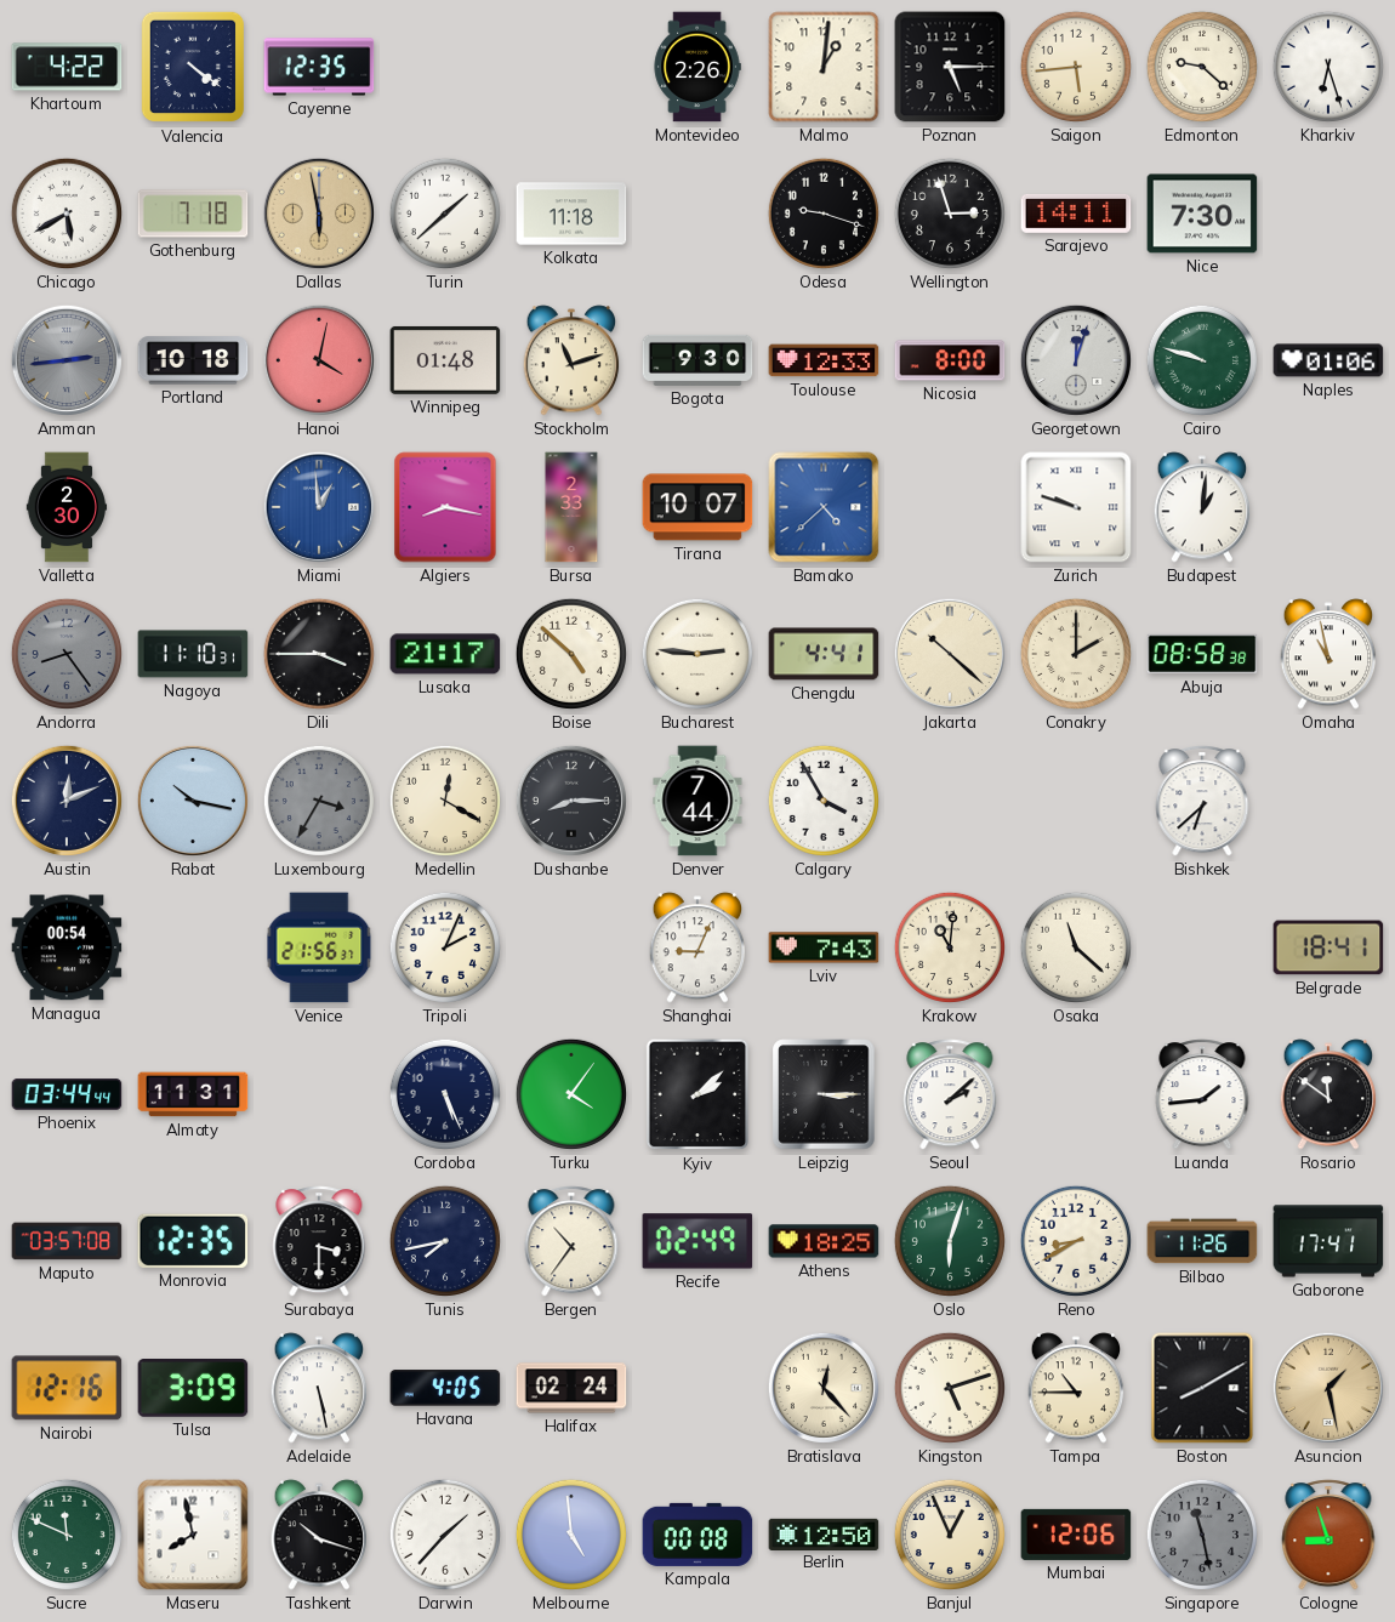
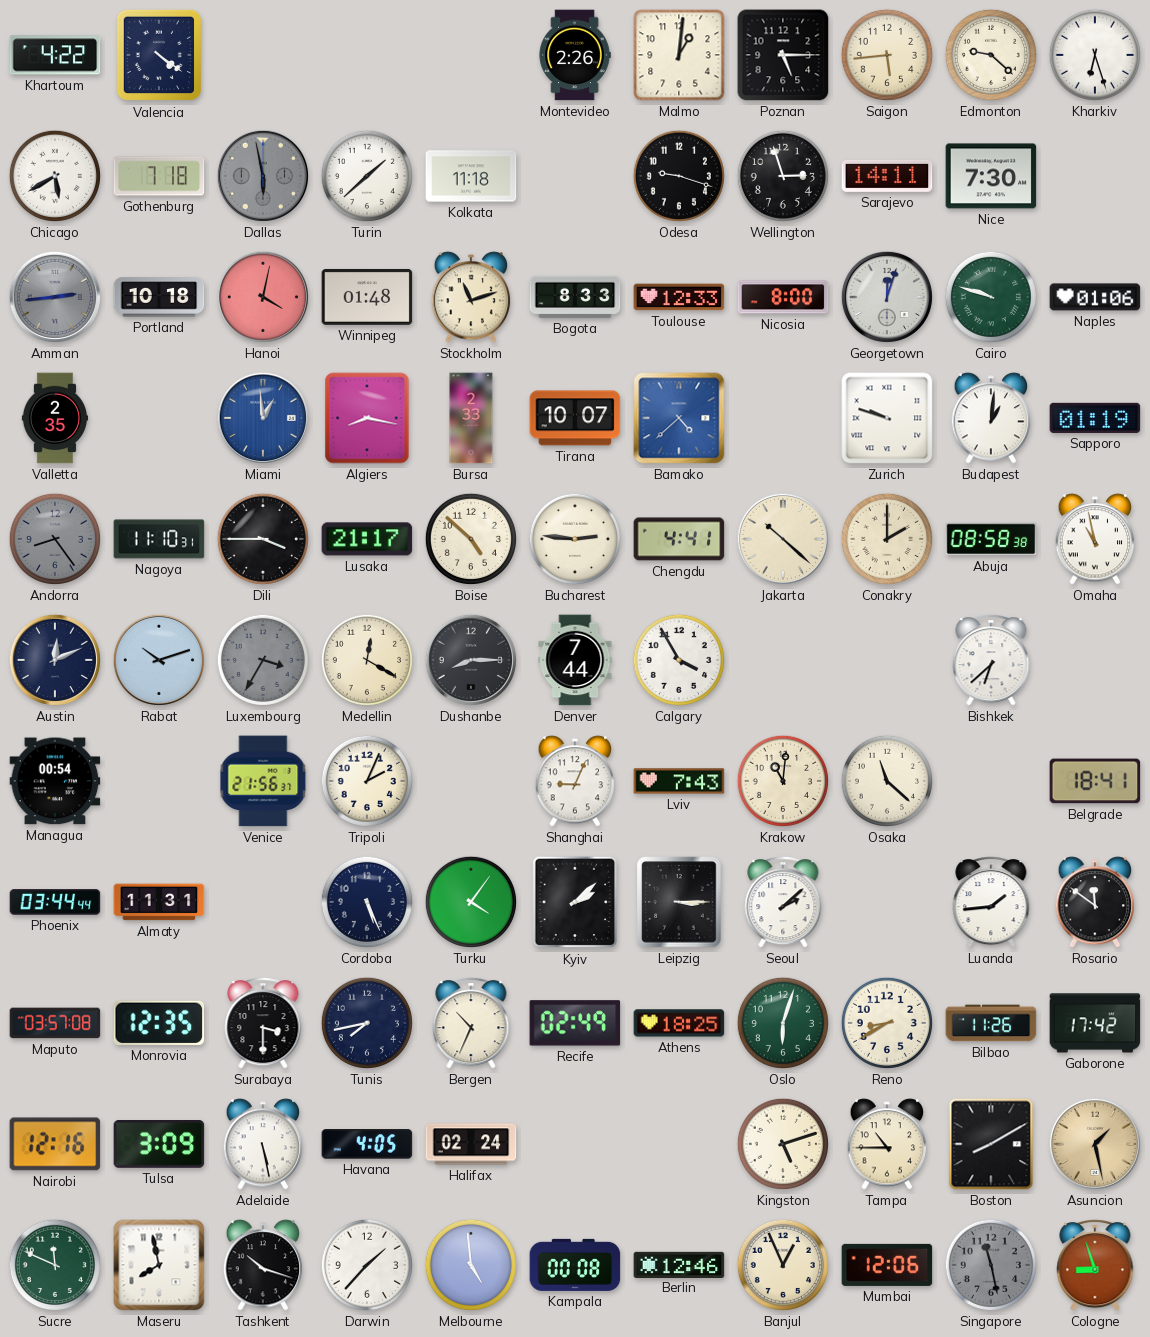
Cayenne: 12:35 -> none (319, 67)
Dallas dial: champagne -> grey (263, 176)
Bogota: 9:30 -> 8:33 (575, 297)
Valletta: 2:30 -> 2:35 (55, 418)
Sapporo: none -> 01:19 (1095, 418)
Rabat: 10:17 -> 10:12 (159, 660)
Bergen: 10:36 -> 10:34 (471, 1023)
Gaborone: 17:41 -> 17:42 (1095, 1023)
Bratislava: 12:23 -> none (824, 1388)
Berlin: 12:50 -> 12:46 (679, 1264)
